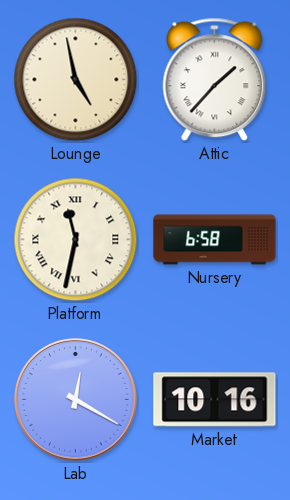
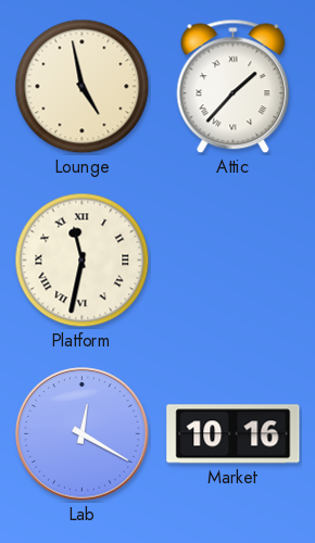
Nursery: 6:58 -> none (215, 240)
